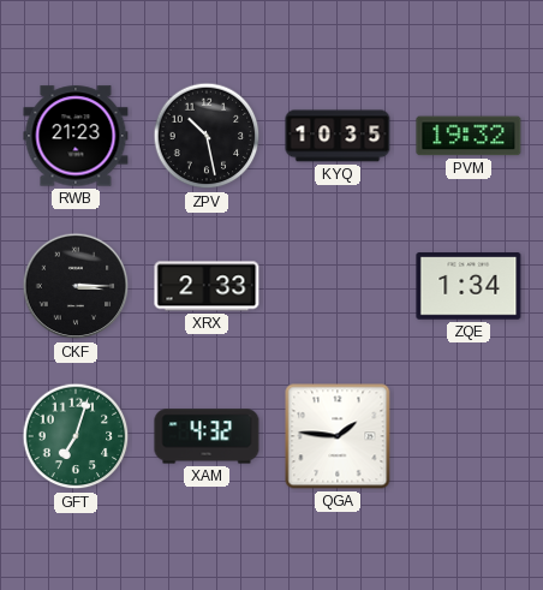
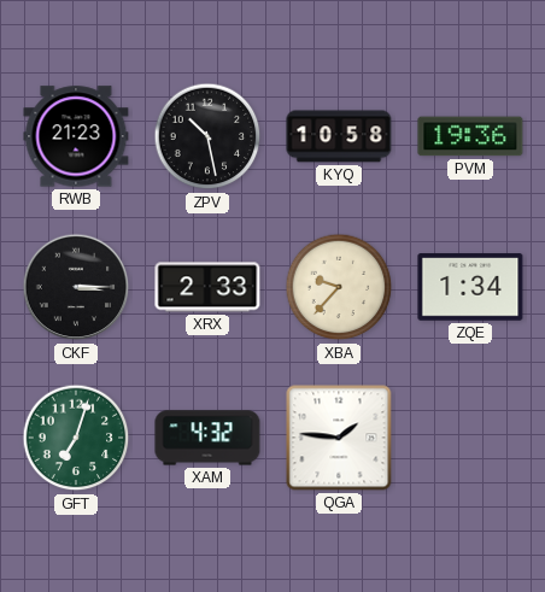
KYQ: 10:35 -> 10:58 (339, 136)
PVM: 19:32 -> 19:36 (470, 136)
XBA: none -> 9:37 (339, 287)
